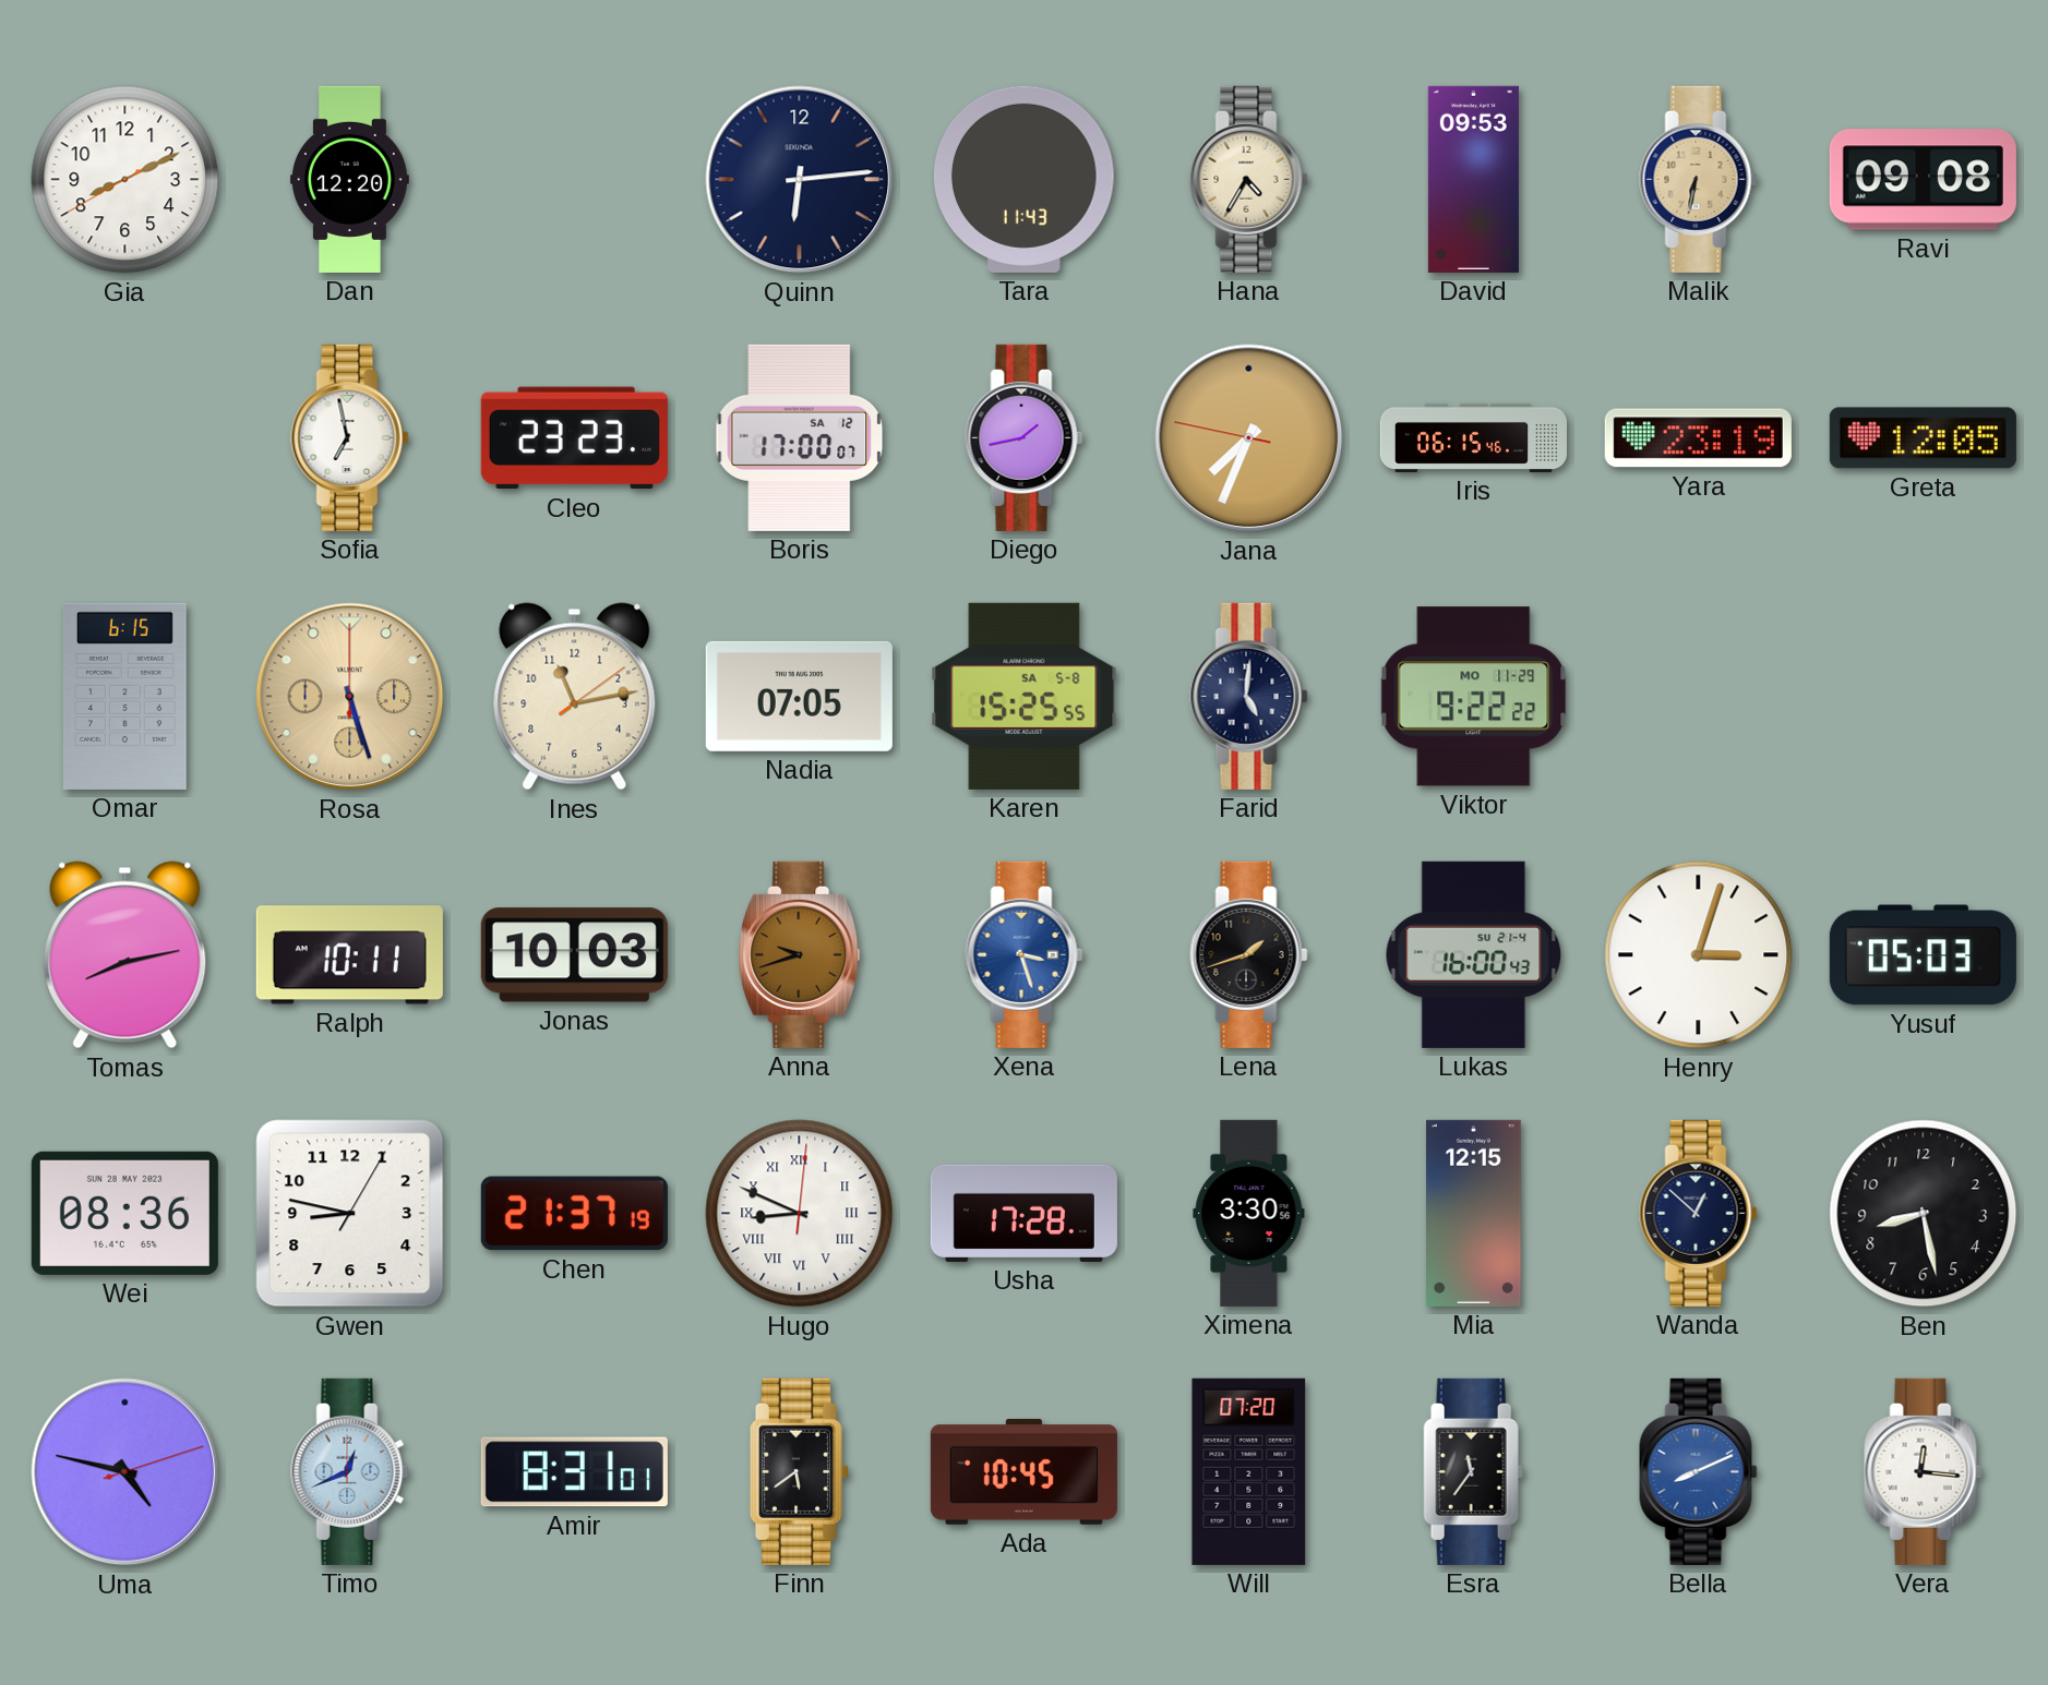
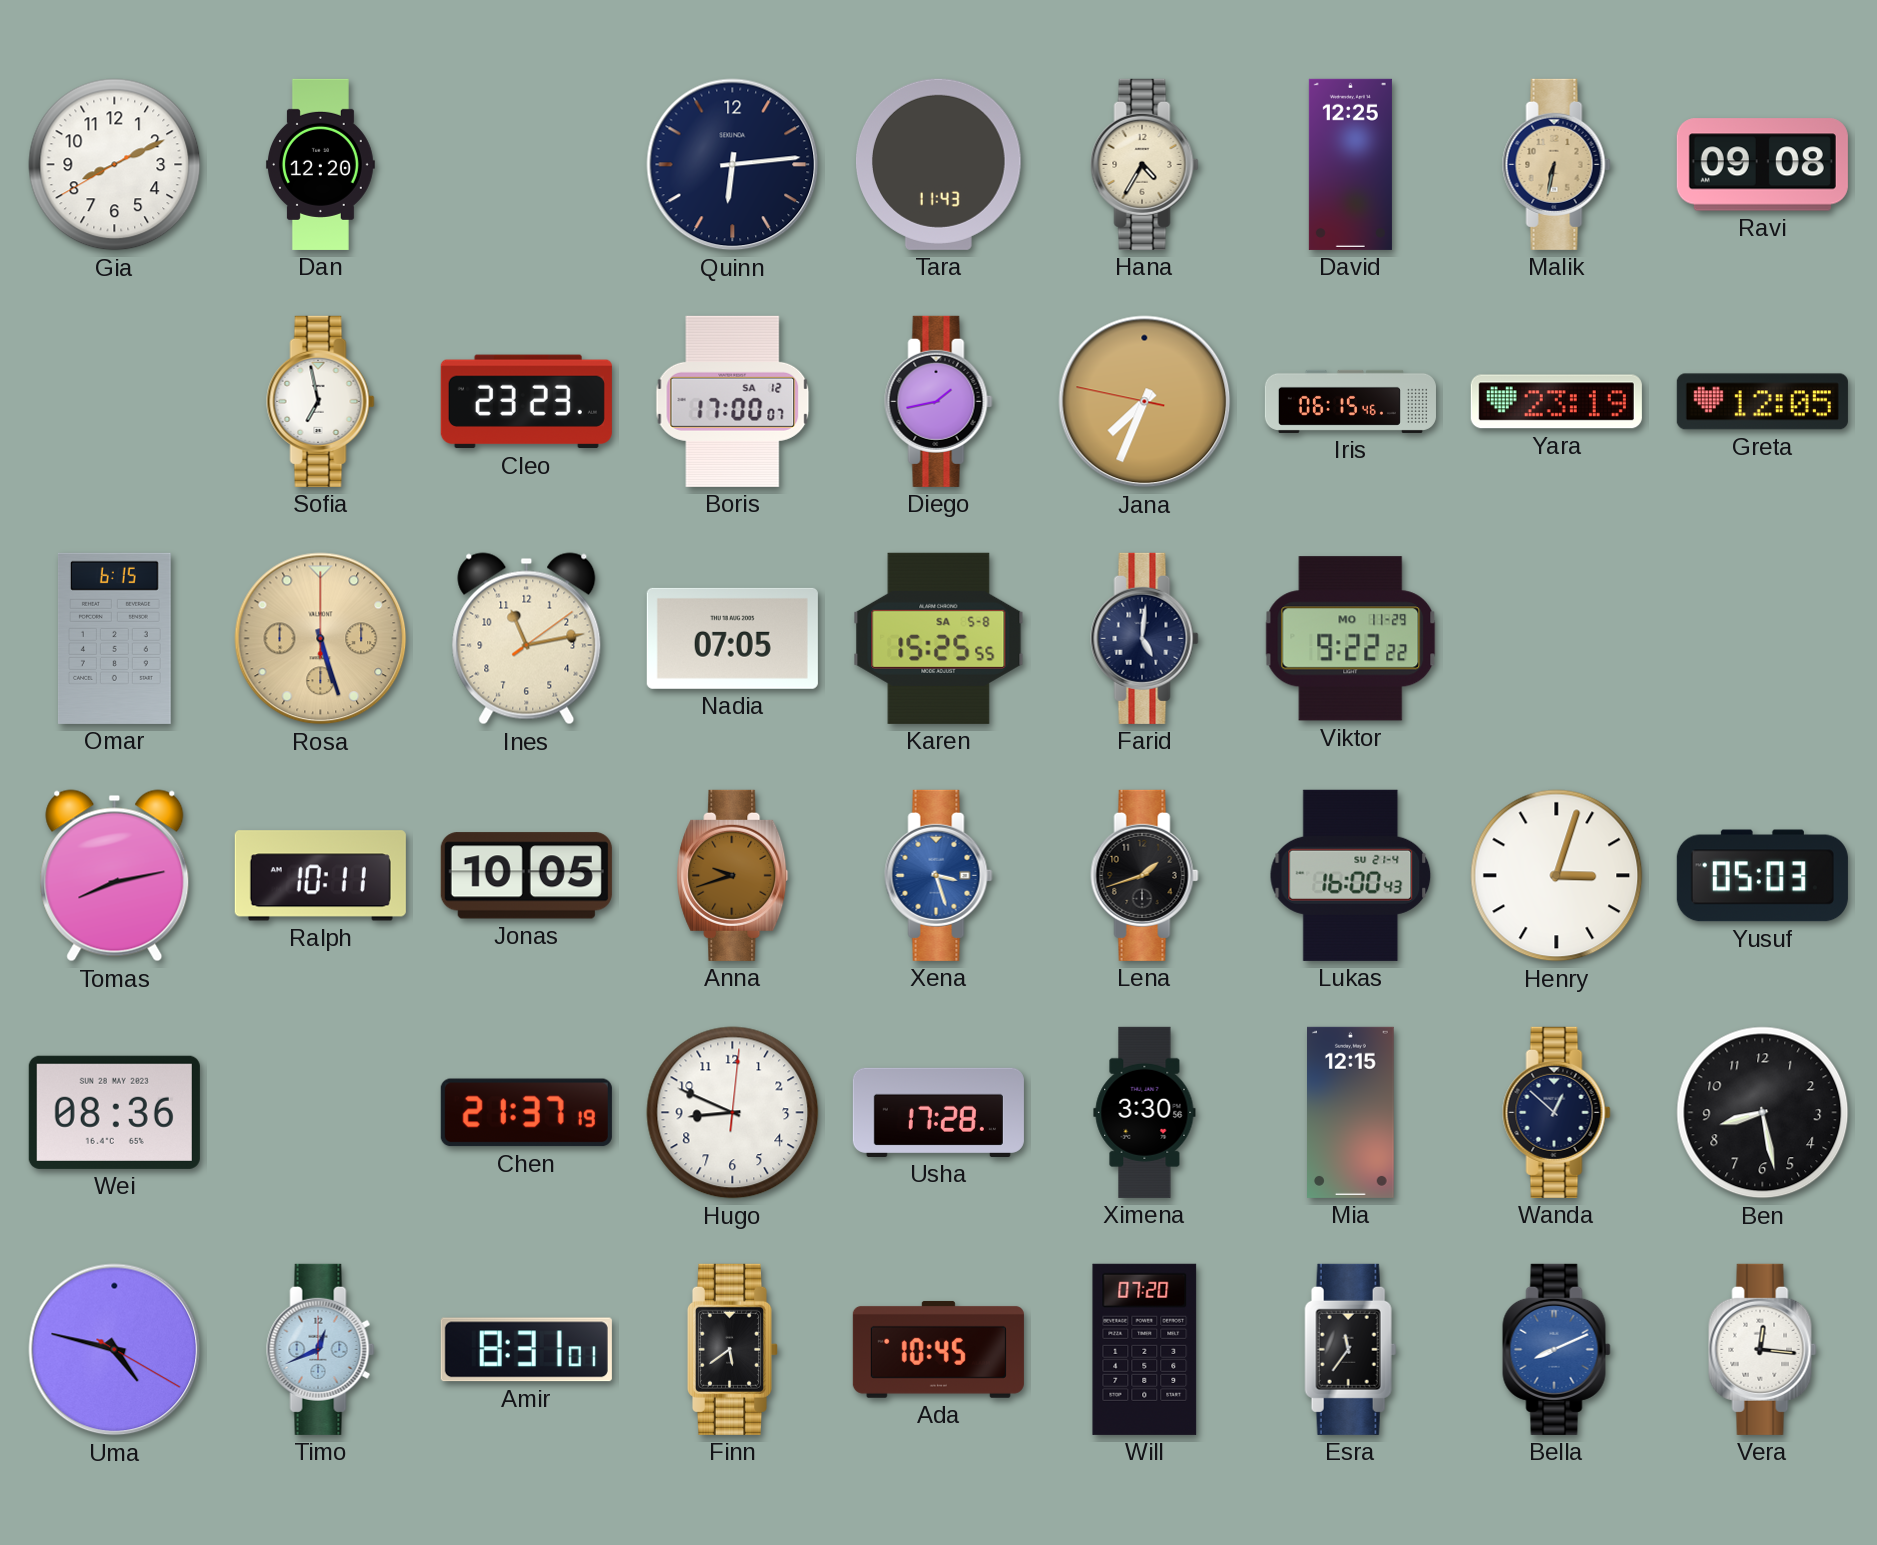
David: 09:53 -> 12:25 (1350, 164)
Jonas: 10:03 -> 10:05 (526, 876)
Gwen: 8:47 -> none (350, 1214)
Hugo numerals: Roman -> Arabic (733, 1113)
Uma: 4:47:12 -> 4:47:20 (115, 1350)
